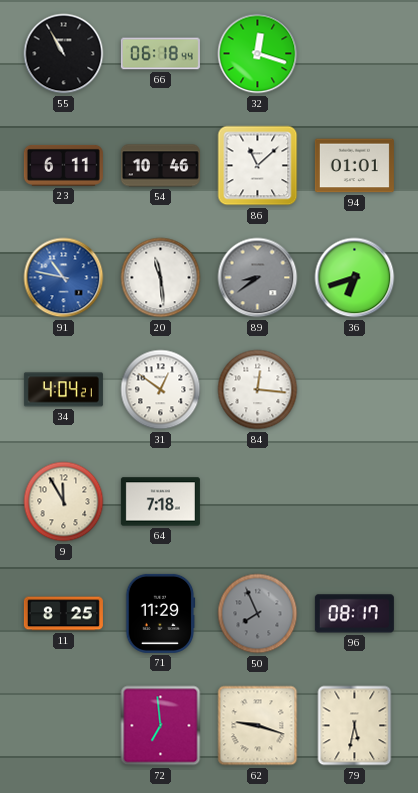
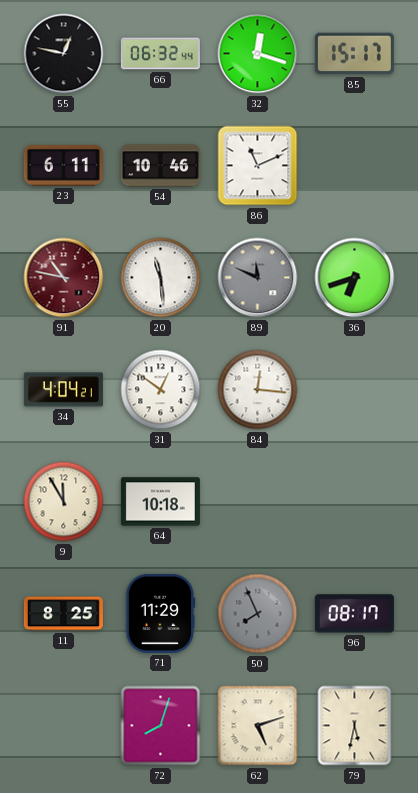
55: 10:55 -> 12:47 (64, 54)
66: 06:18 -> 06:32 (160, 54)
85: none -> 15:17 (354, 54)
86: 11:08 -> 11:11 (258, 166)
94: 01:01 -> none (354, 166)
91 dial: blue -> burgundy (64, 278)
89: 8:39 -> 11:49 (258, 278)
64: 7:18 -> 10:18 (160, 502)
72: 6:59 -> 8:03 (161, 726)
62: 9:18 -> 5:12 (258, 726)
